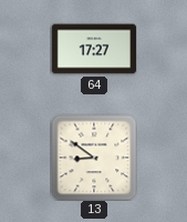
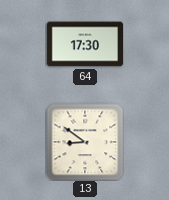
64: 17:27 -> 17:30 (84, 44)
